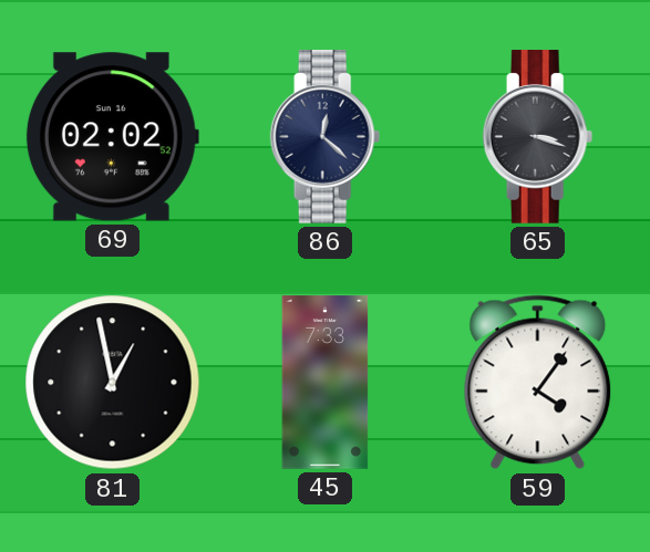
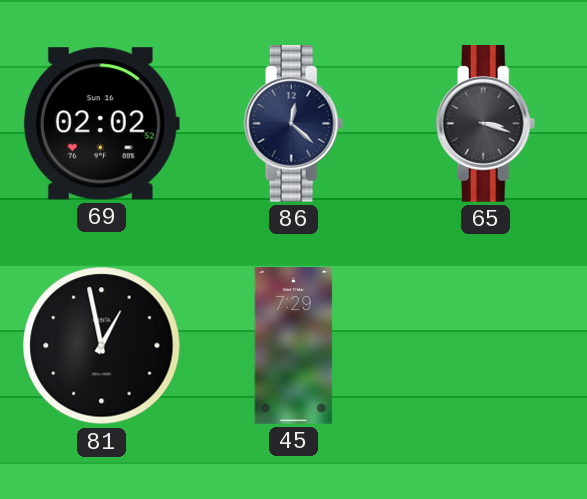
45: 7:33 -> 7:29 (294, 346)
59: 4:06 -> none (538, 383)
